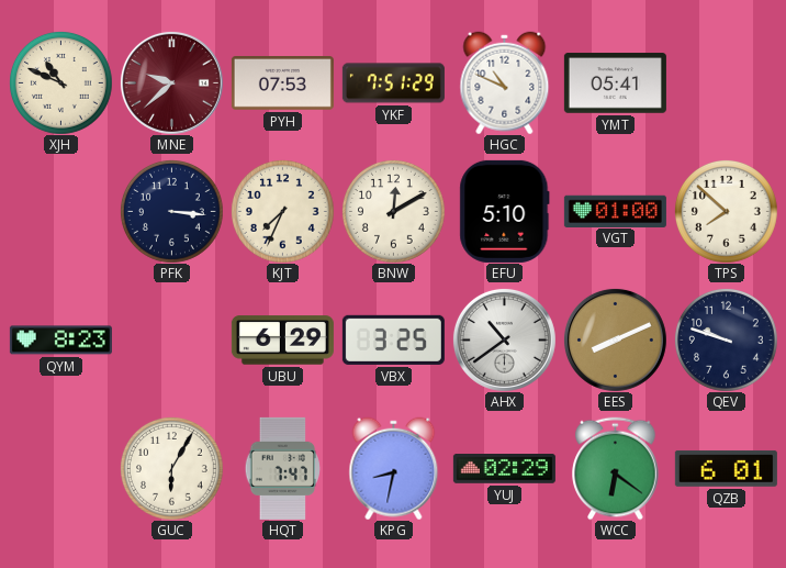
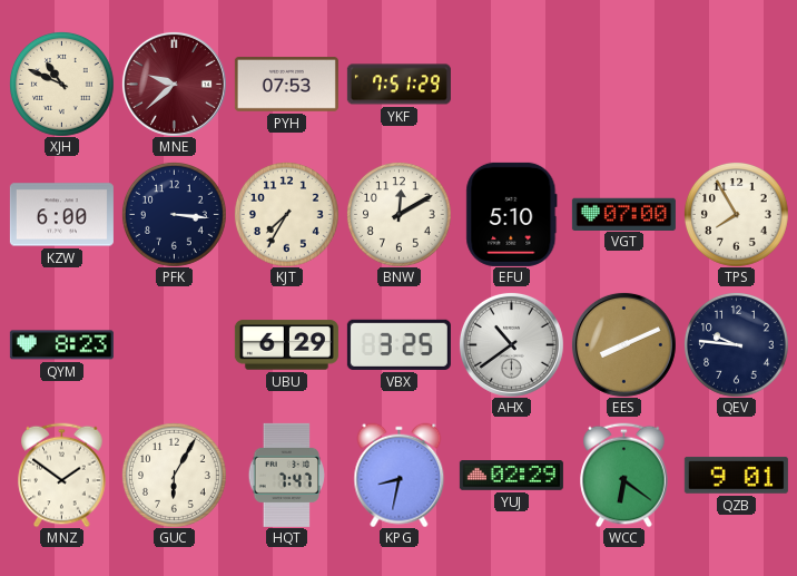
HGC: 10:49 -> none (505, 82)
YMT: 05:41 -> none (615, 83)
KZW: none -> 6:00 (61, 215)
KJT: 7:34 -> 7:35 (286, 214)
VGT: 01:00 -> 07:00 (623, 214)
TPS: 7:52 -> 7:55 (736, 214)
QEV: 9:48 -> 9:46 (736, 344)
MNZ: none -> 1:51 (62, 475)
QZB: 6:01 -> 9:01 (736, 475)
